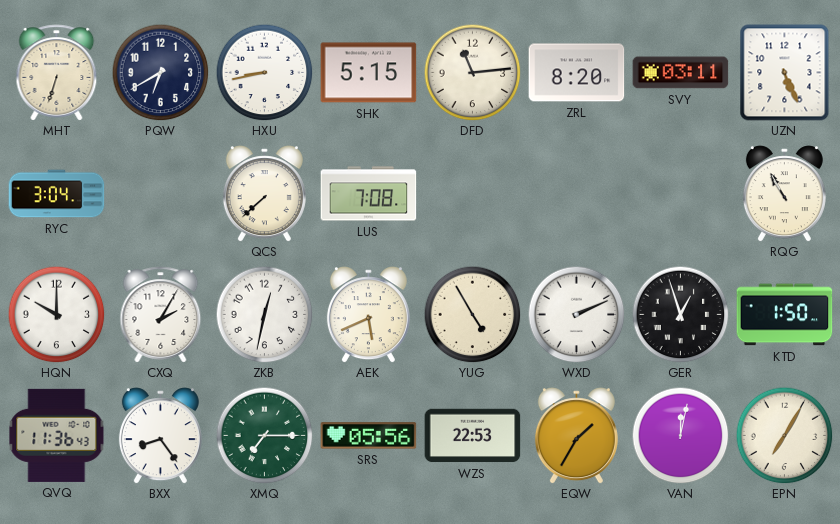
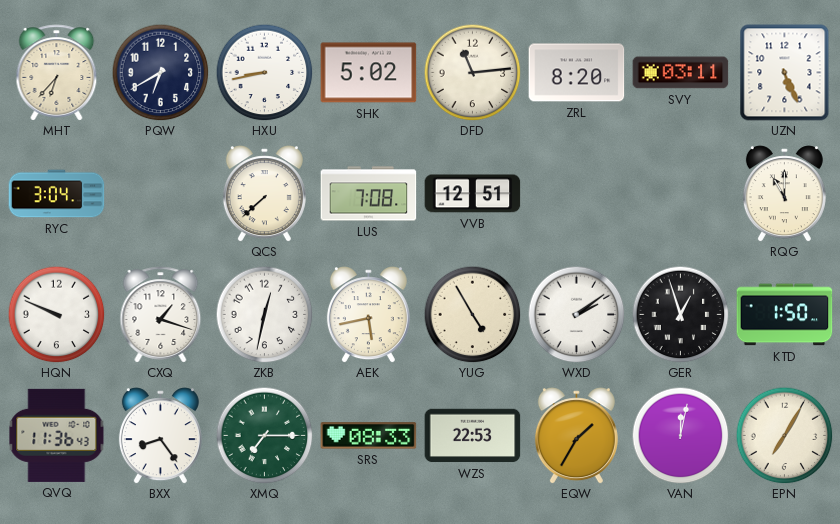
MHT: 6:33 -> 6:37 (57, 73)
SHK: 5:15 -> 5:02 (369, 73)
VVB: none -> 12:51 (473, 194)
RQG: 10:55 -> 11:00 (784, 194)
HQN: 10:00 -> 9:49 (56, 314)
CXQ: 2:05 -> 1:18 (161, 315)
AEK: 5:41 -> 5:43 (368, 315)
WXD: 2:11 -> 2:09 (576, 314)
SRS: 05:56 -> 08:33 (369, 436)
